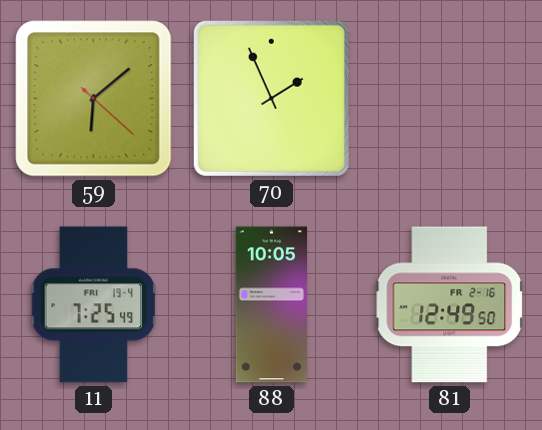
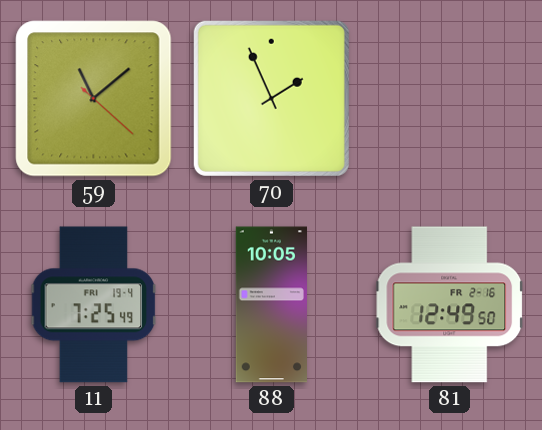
59: 6:08 -> 11:08 (94, 99)
